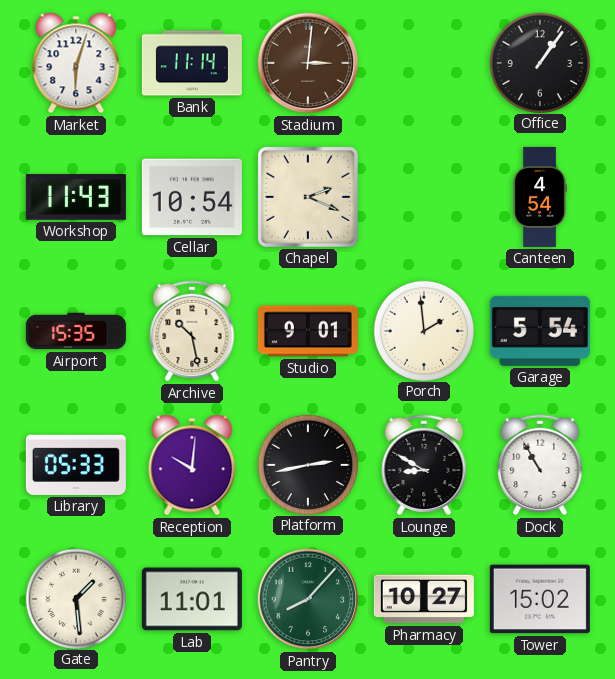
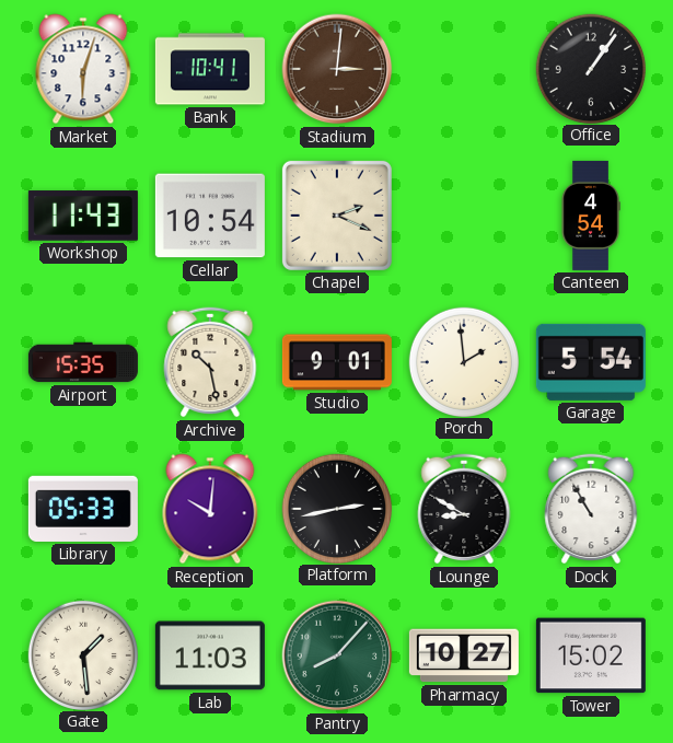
Bank: 11:14 -> 10:41 (210, 69)
Lab: 11:01 -> 11:03 (210, 655)
